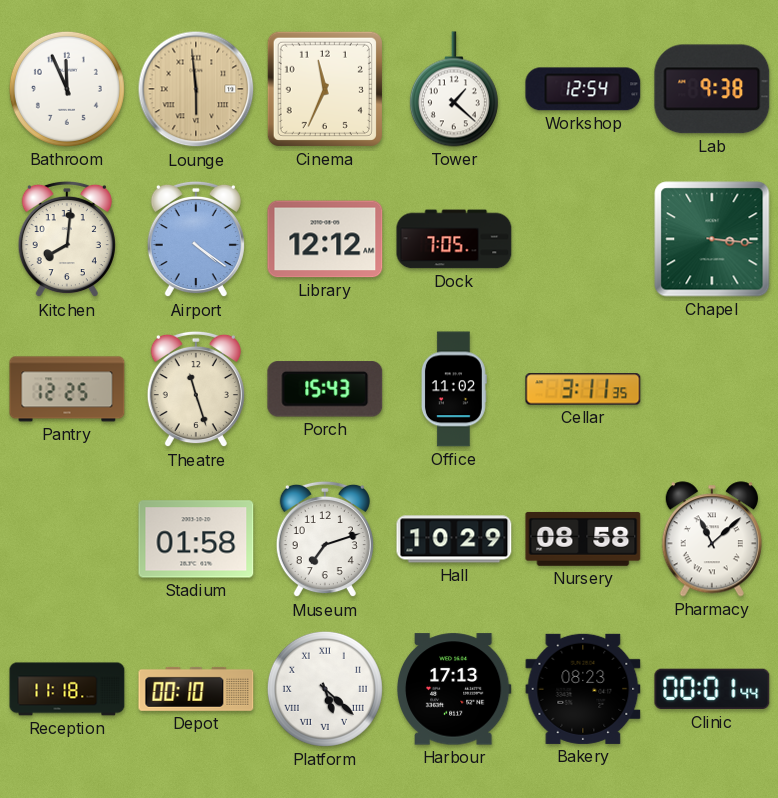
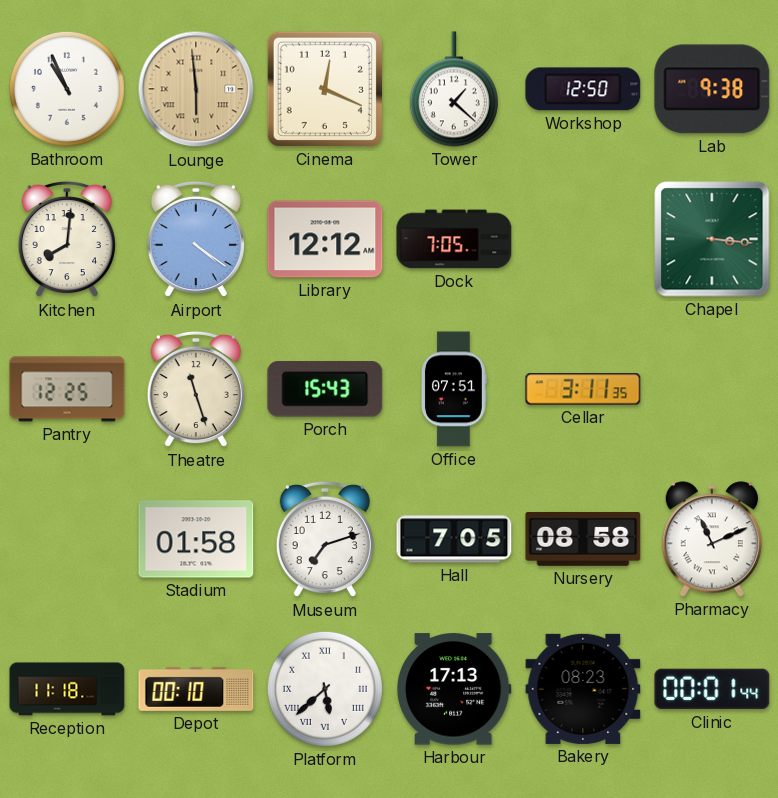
Bathroom: 11:56 -> 10:56 (67, 89)
Cinema: 11:34 -> 12:19 (325, 89)
Workshop: 12:54 -> 12:50 (583, 89)
Office: 11:02 -> 07:51 (455, 389)
Hall: 10:29 -> 7:05 (454, 539)
Pharmacy: 11:08 -> 11:11 (712, 539)
Platform: 5:22 -> 5:38 (325, 689)
